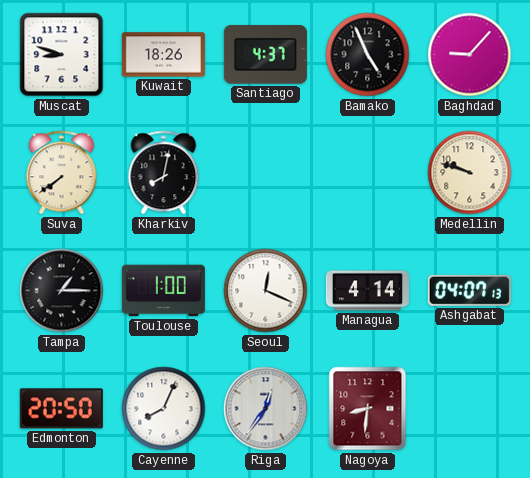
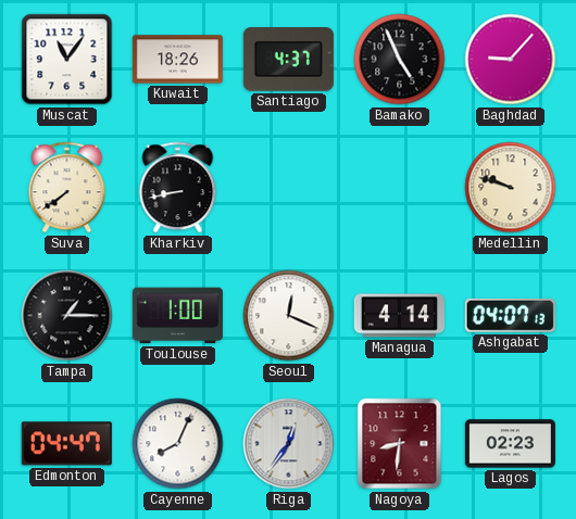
Muscat: 8:48 -> 11:06 (67, 60)
Kharkiv: 8:02 -> 8:43 (178, 188)
Edmonton: 20:50 -> 04:47 (66, 444)
Lagos: none -> 02:23 (510, 444)
